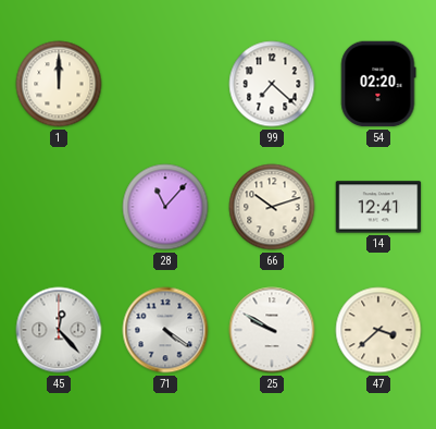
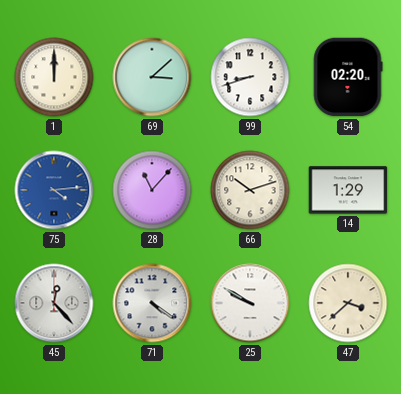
69: none -> 3:08 (152, 77)
99: 7:22 -> 8:42 (250, 77)
75: none -> 4:14 (54, 190)
14: 12:41 -> 1:29 (348, 190)
